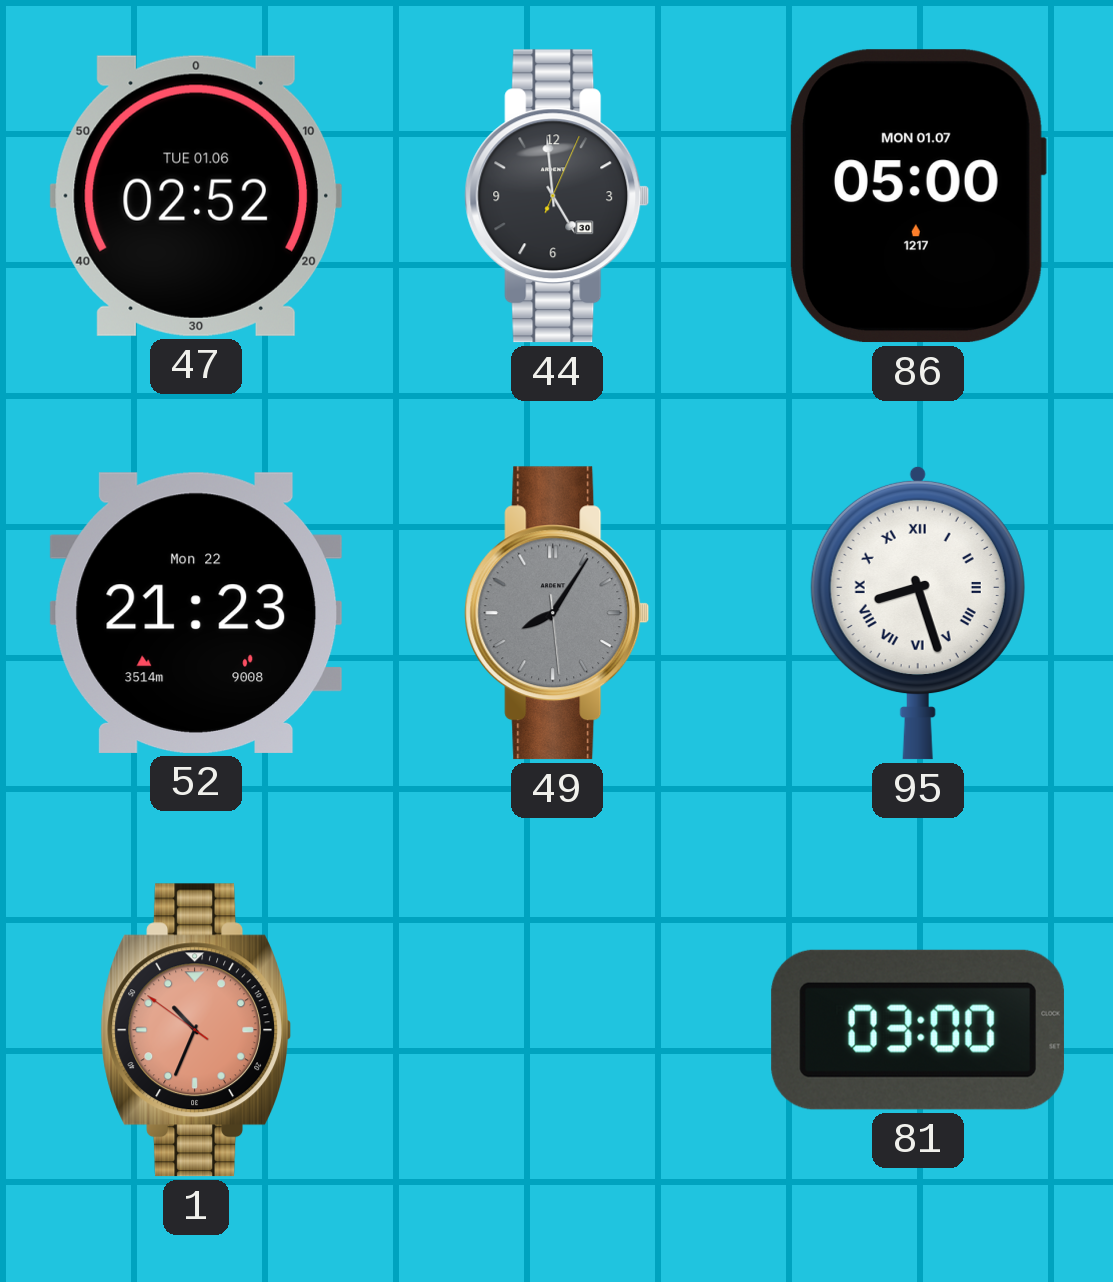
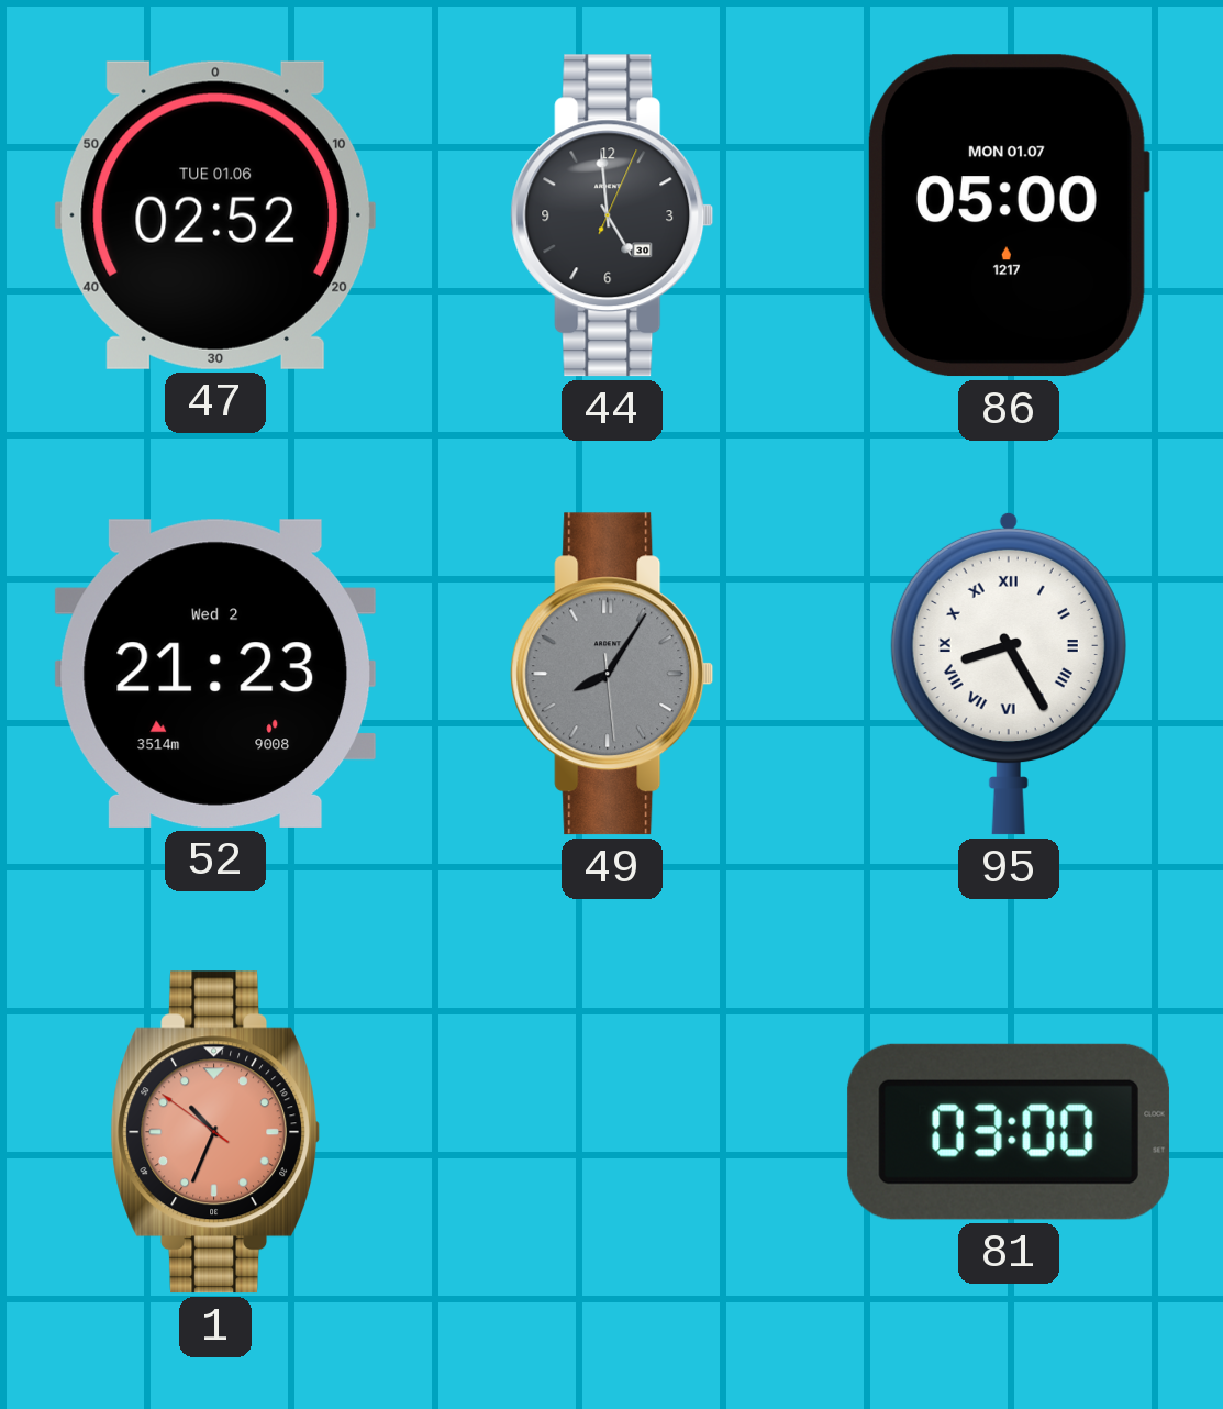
52 date: Mon 22 -> Wed 2 (214, 674)
95: 8:27 -> 8:25 (1009, 674)
